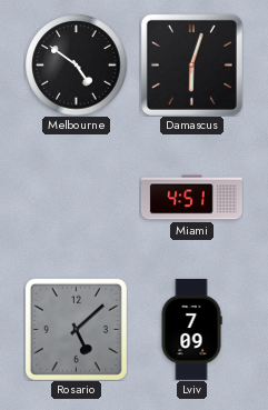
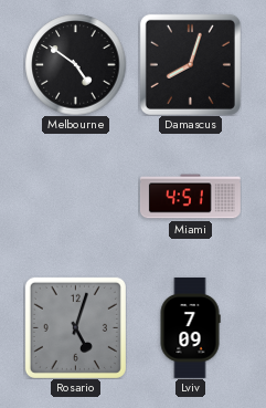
Damascus: 6:03 -> 8:03 (190, 64)
Rosario: 5:08 -> 5:03 (75, 327)
